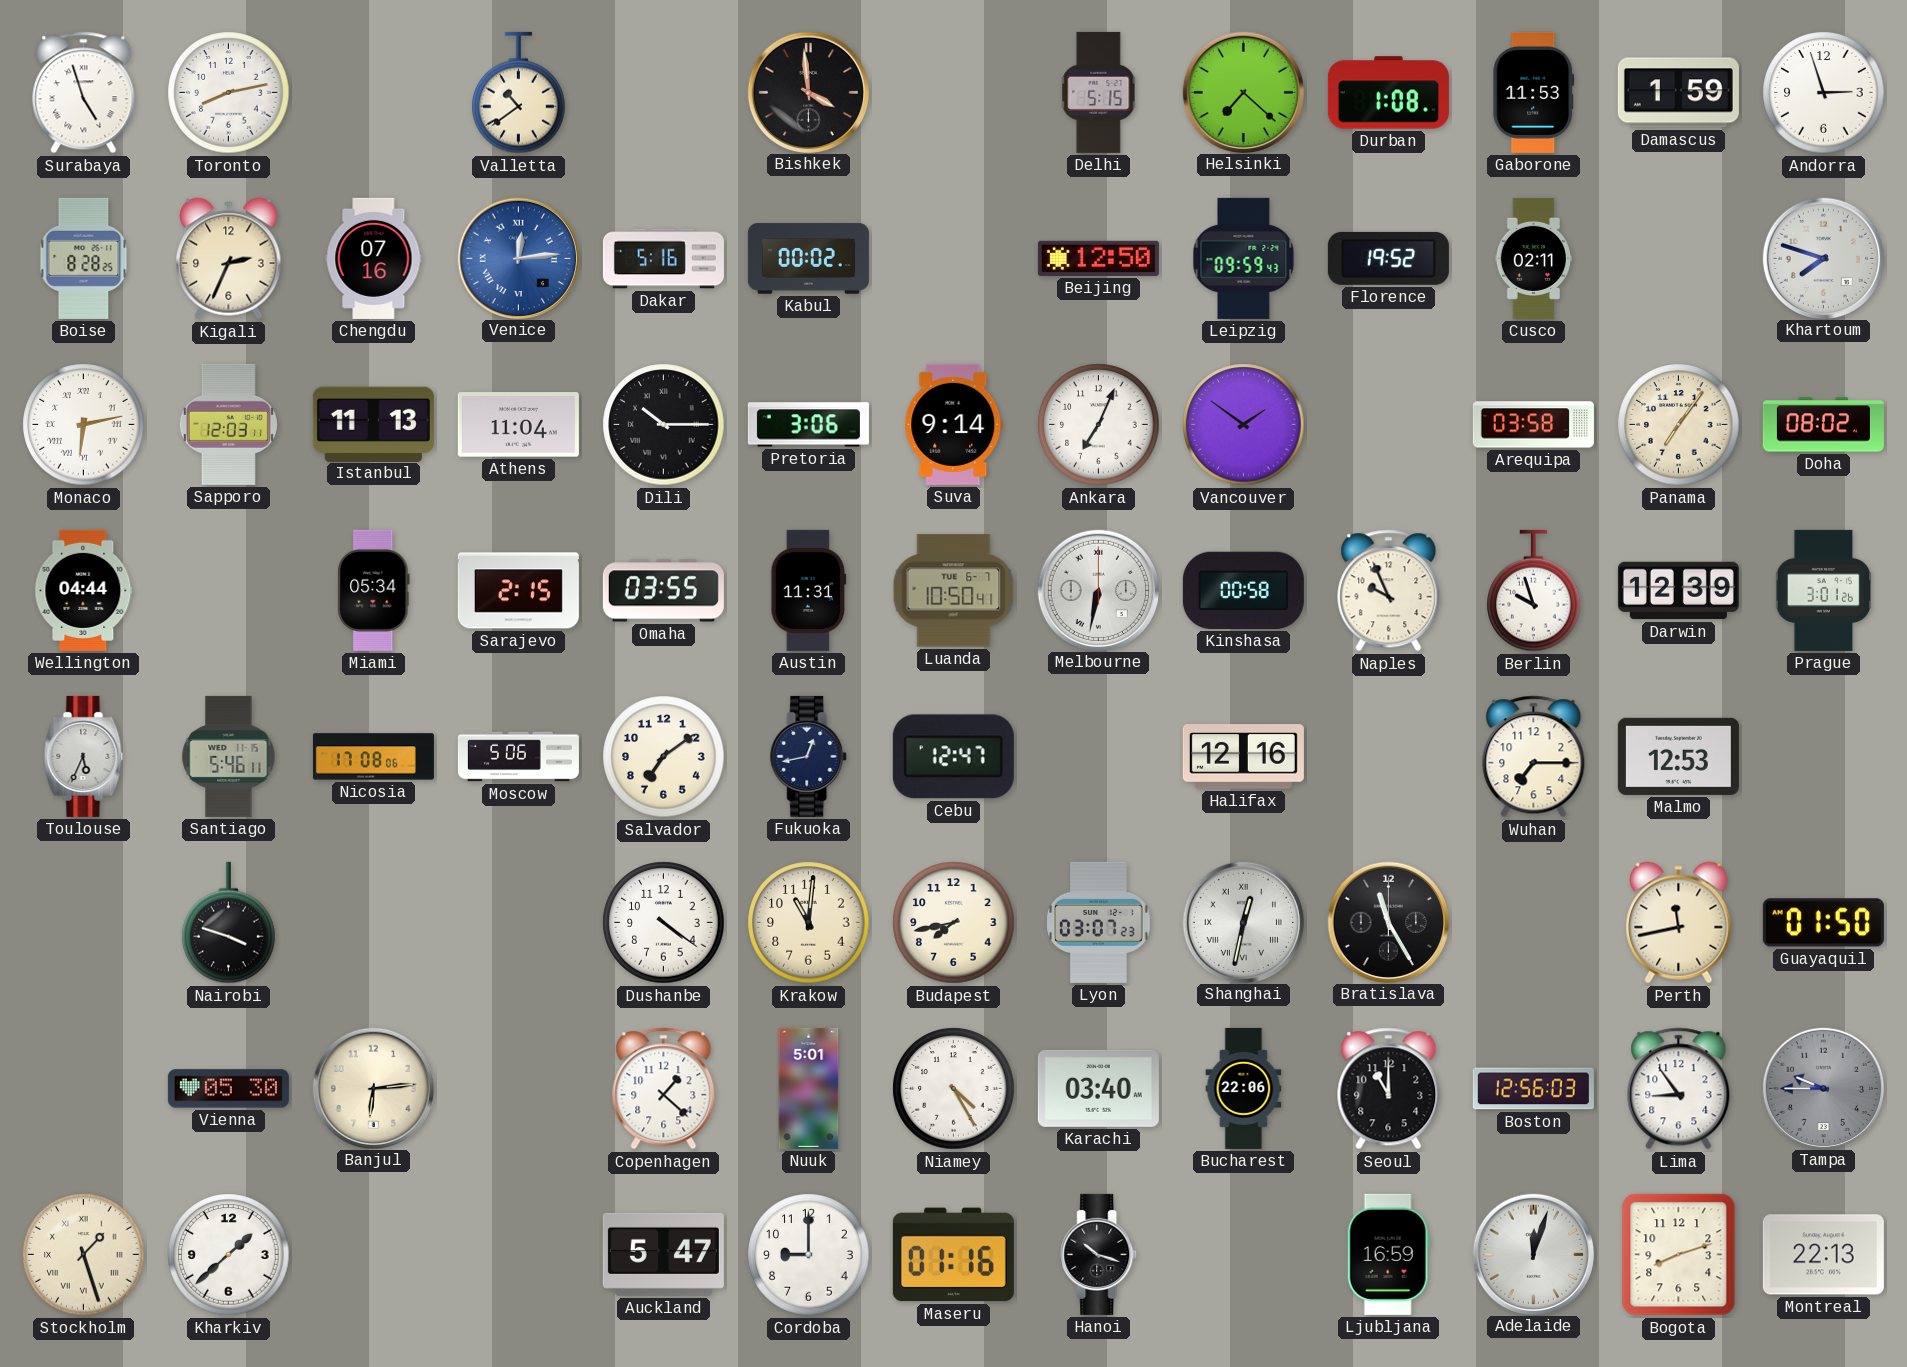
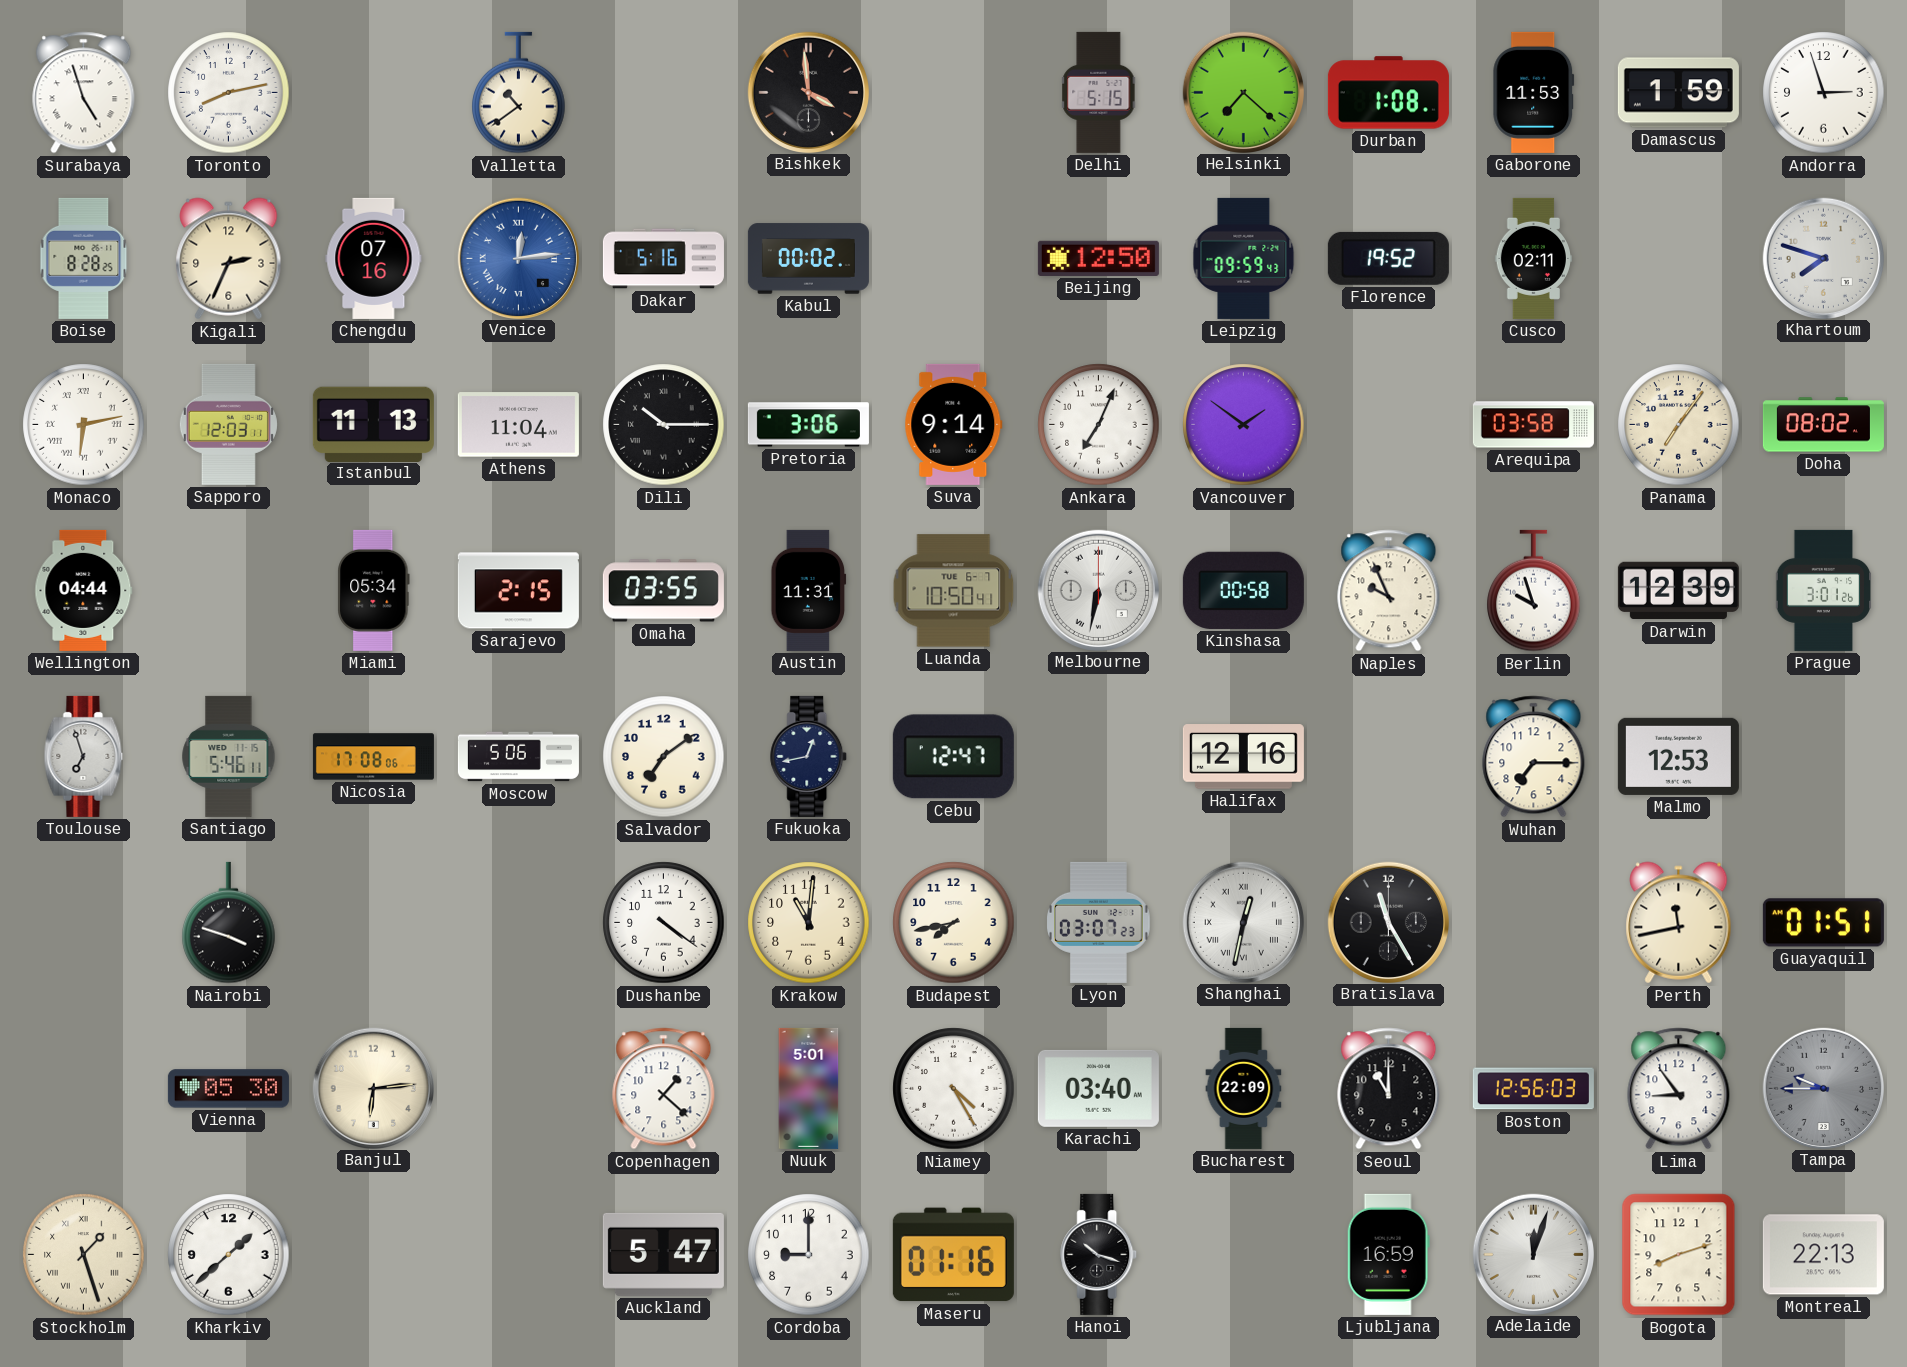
Toulouse: 5:34 -> 6:57 (84, 756)
Guayaquil: 01:50 -> 01:51 (1823, 923)
Bucharest: 22:06 -> 22:09 (1244, 1088)
